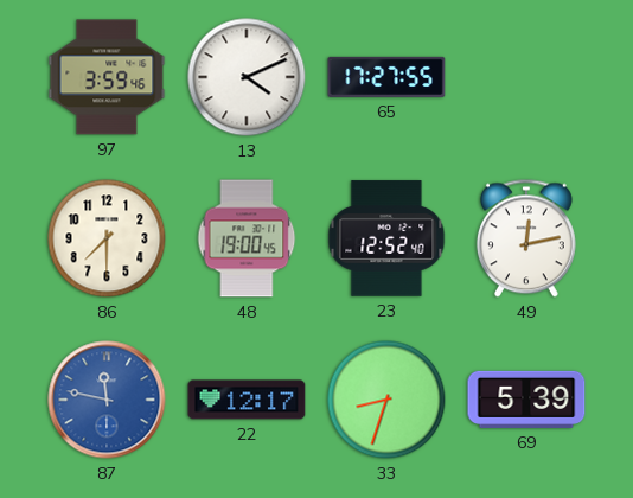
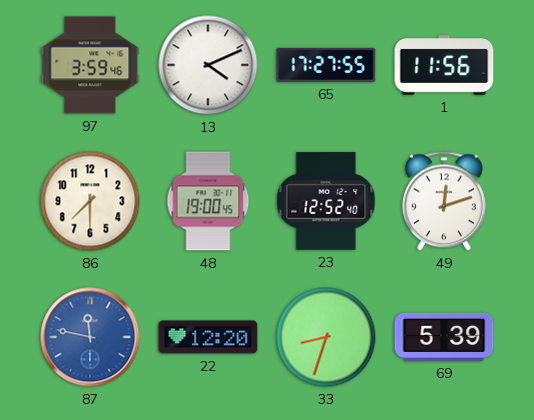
1: none -> 11:56 (444, 65)
49: 12:13 -> 12:12 (444, 201)
22: 12:17 -> 12:20 (208, 337)
